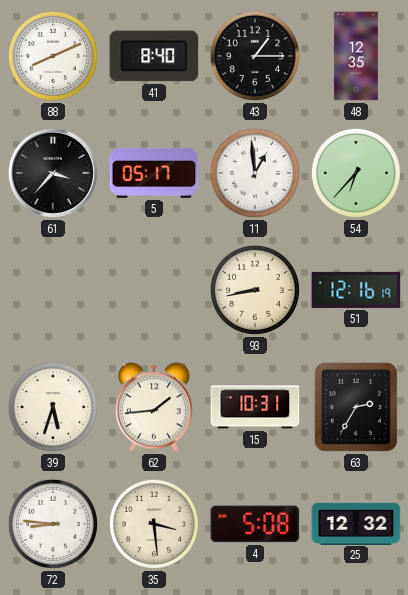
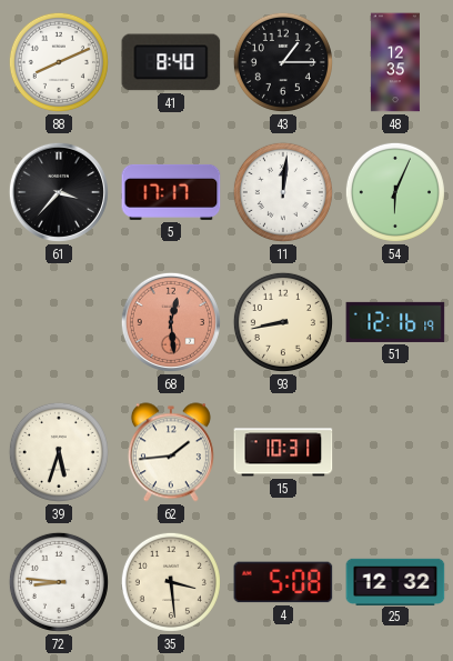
5: 05:17 -> 17:17 (171, 192)
11: 12:59 -> 12:01 (283, 192)
54: 6:37 -> 6:04 (395, 192)
68: none -> 12:29 (171, 322)
63: 2:35 -> none (356, 407)
